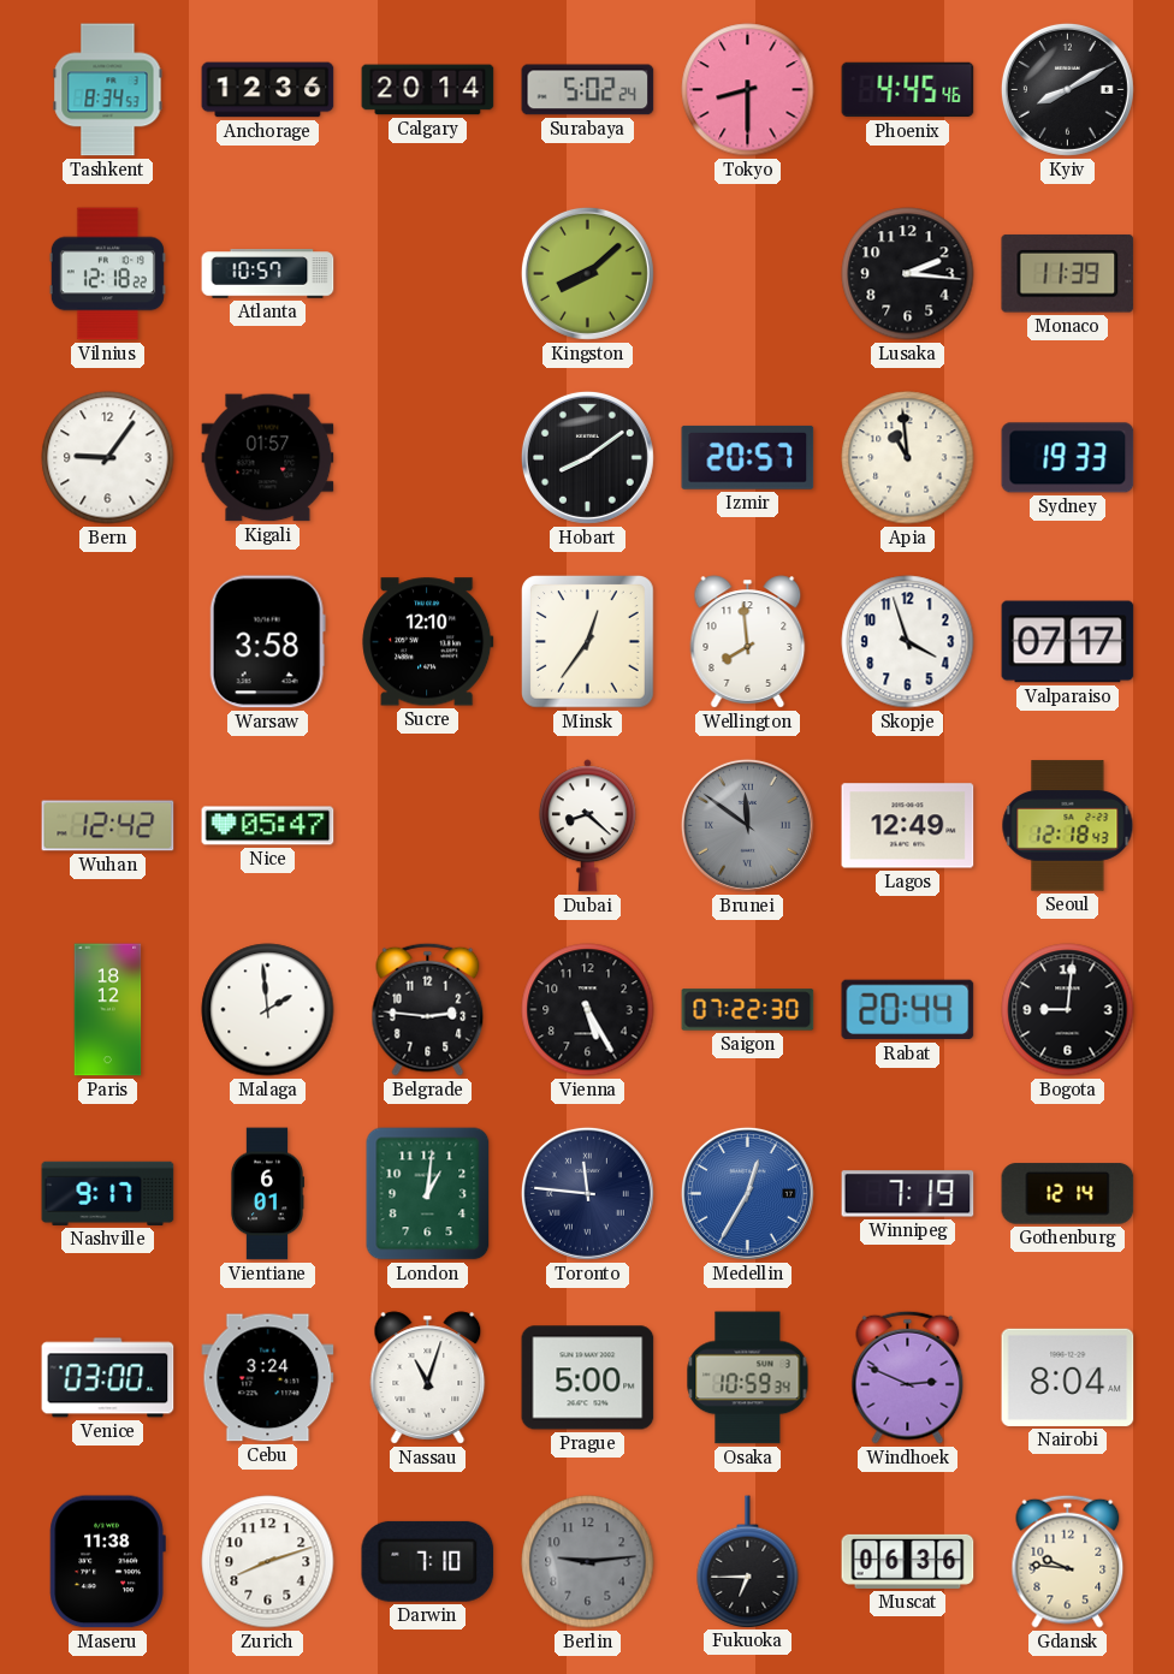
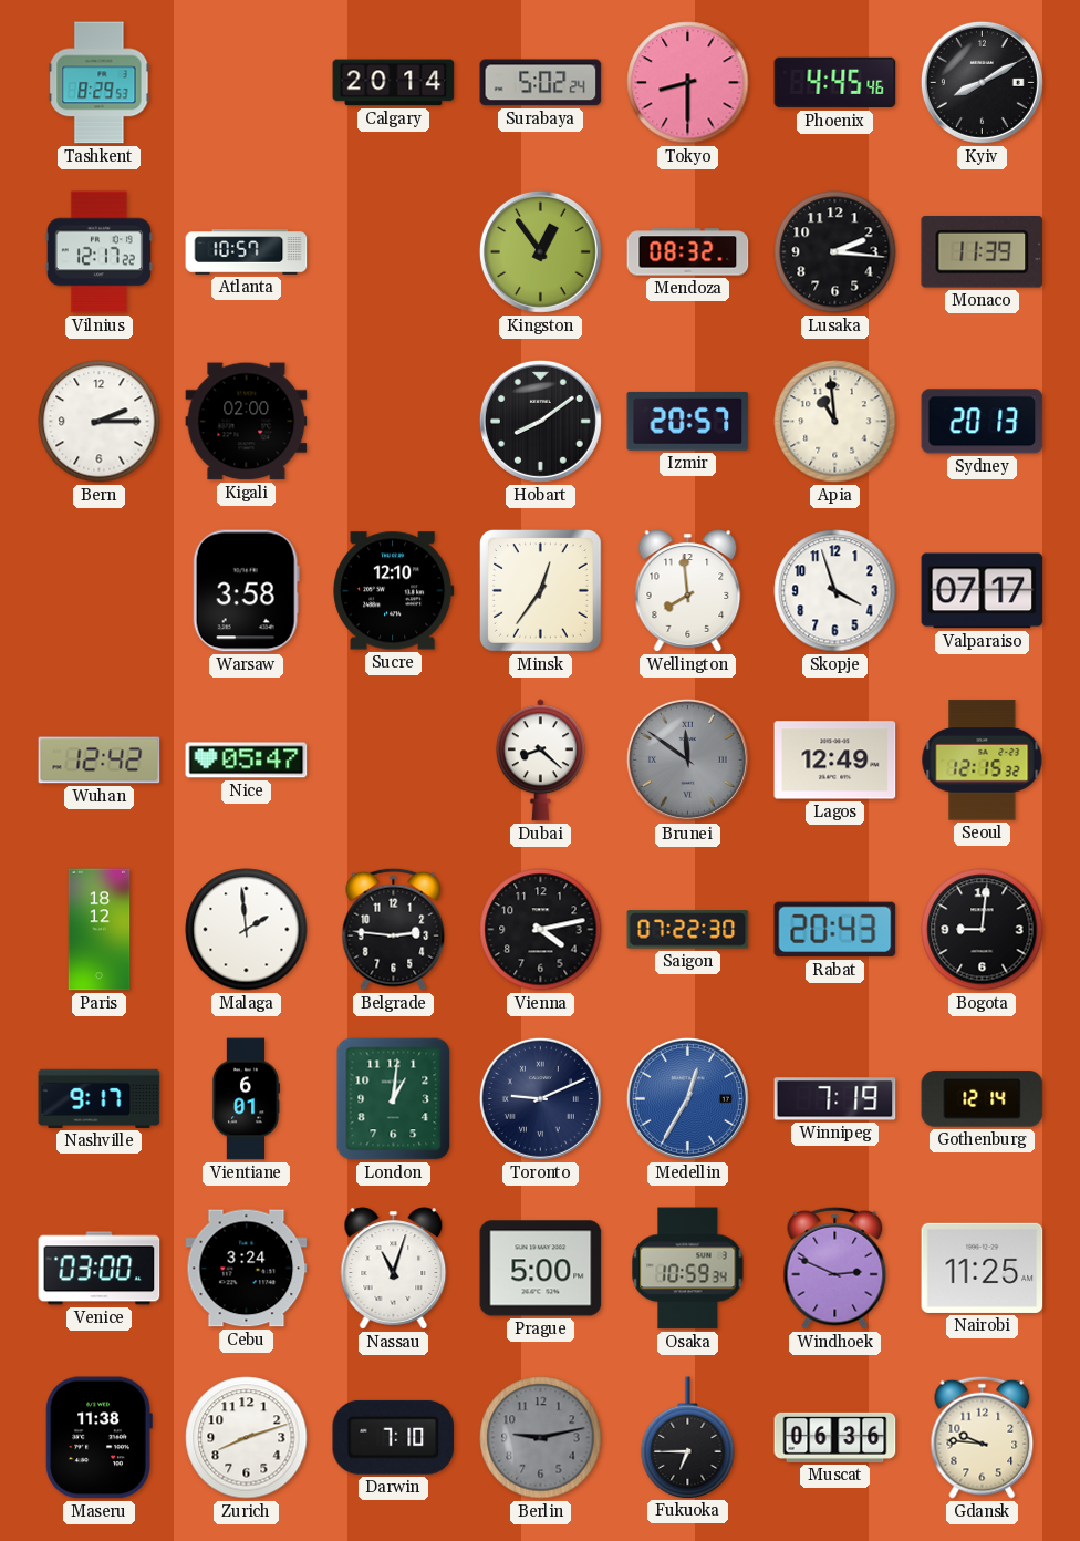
Tashkent: 8:34 -> 8:29 (100, 83)
Anchorage: 12:36 -> none (268, 90)
Vilnius: 12:18 -> 12:17 (98, 252)
Kingston: 8:08 -> 12:54 (540, 251)
Mendoza: none -> 08:32 (688, 252)
Bern: 9:06 -> 2:15 (100, 422)
Kigali: 01:57 -> 02:00 (247, 422)
Sydney: 19:33 -> 20:13 (983, 422)
Seoul: 12:18 -> 12:15 (983, 761)
Vienna: 5:25 -> 4:13 (541, 930)
Rabat: 20:44 -> 20:43 (835, 930)
Toronto: 11:46 -> 9:11 (540, 1098)
Nairobi: 8:04 -> 11:25 (983, 1268)
Berlin: 9:14 -> 9:13 (541, 1438)
